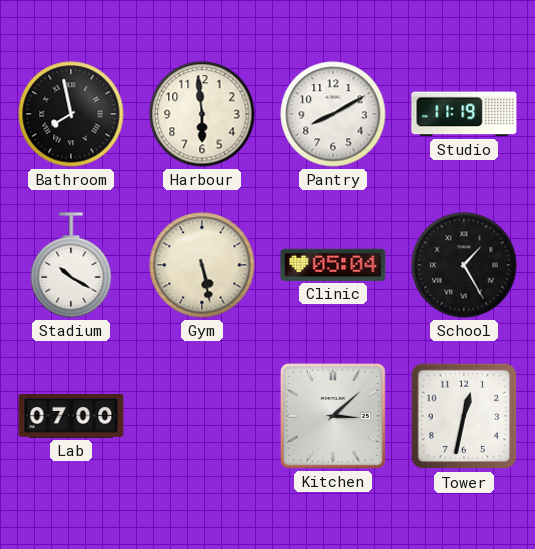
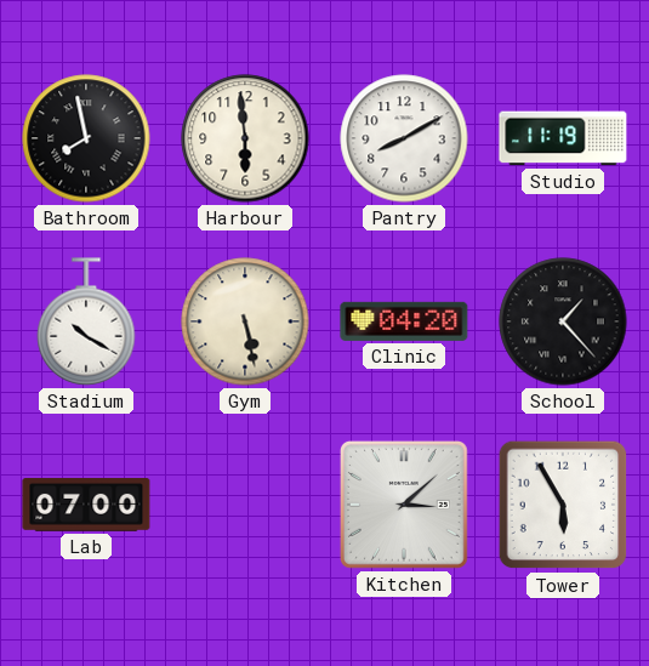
Clinic: 05:04 -> 04:20 (404, 321)
School: 1:25 -> 1:23 (563, 321)
Tower: 12:32 -> 5:55 (563, 505)
